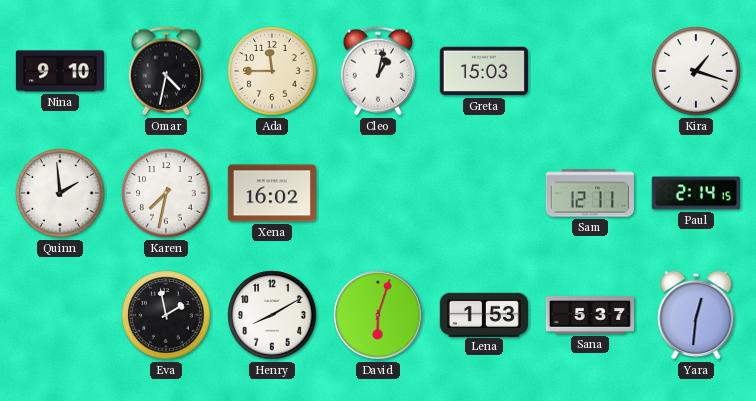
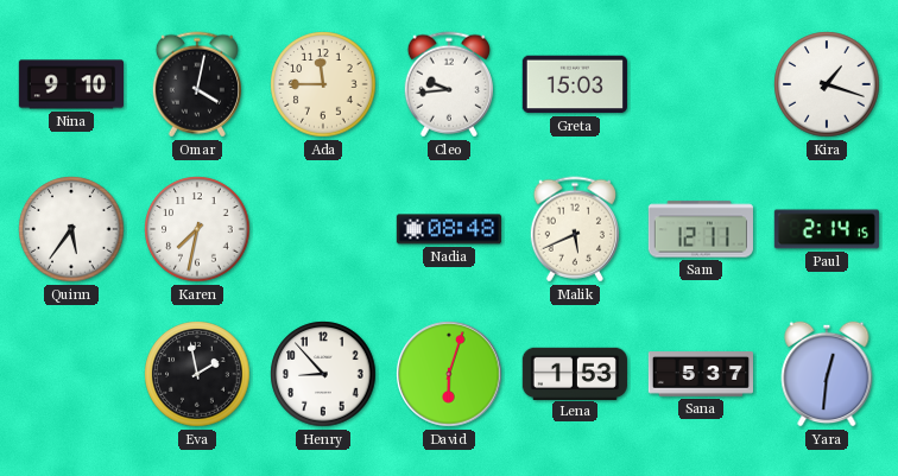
Omar: 4:32 -> 4:02 (197, 84)
Cleo: 1:02 -> 9:44 (449, 84)
Quinn: 1:59 -> 5:36 (71, 229)
Xena: 16:02 -> none (272, 193)
Nadia: none -> 08:48 (449, 229)
Malik: none -> 5:41 (575, 229)
Henry: 8:10 -> 8:53 (323, 374)
